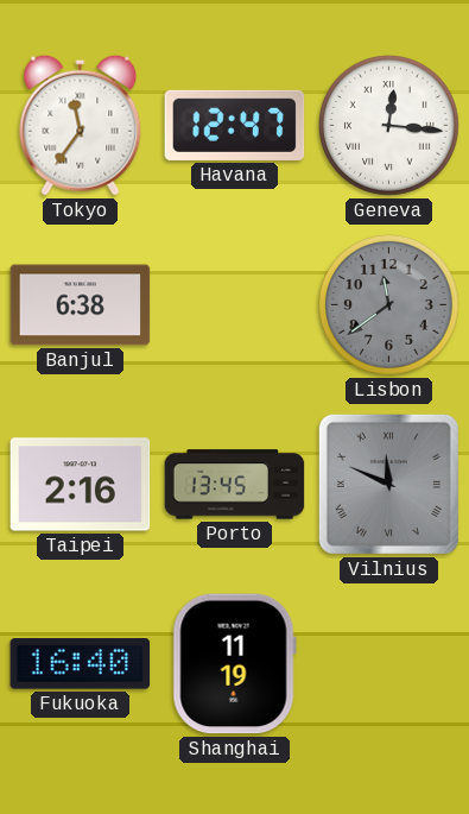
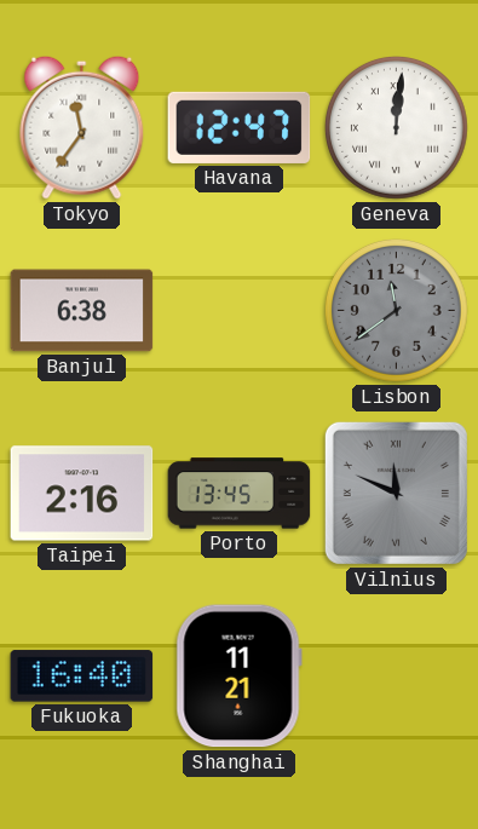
Geneva: 12:16 -> 12:01 (397, 128)
Shanghai: 11:19 -> 11:21 (238, 677)
